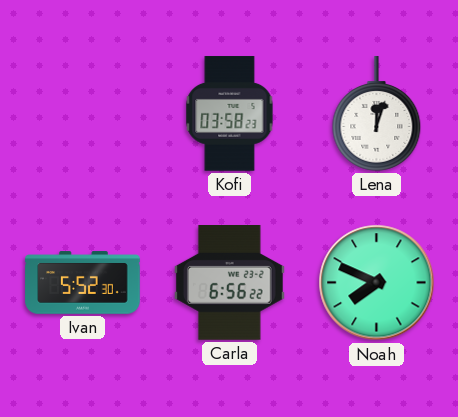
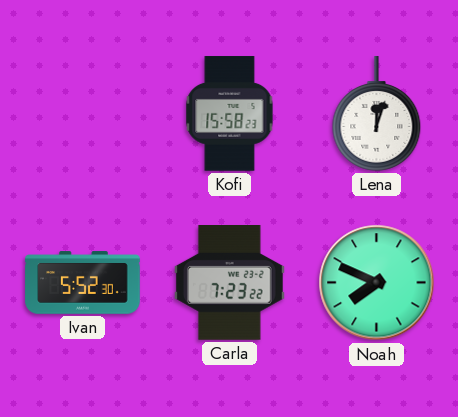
Kofi: 03:58 -> 15:58 (230, 114)
Carla: 6:56 -> 7:23 (229, 283)
